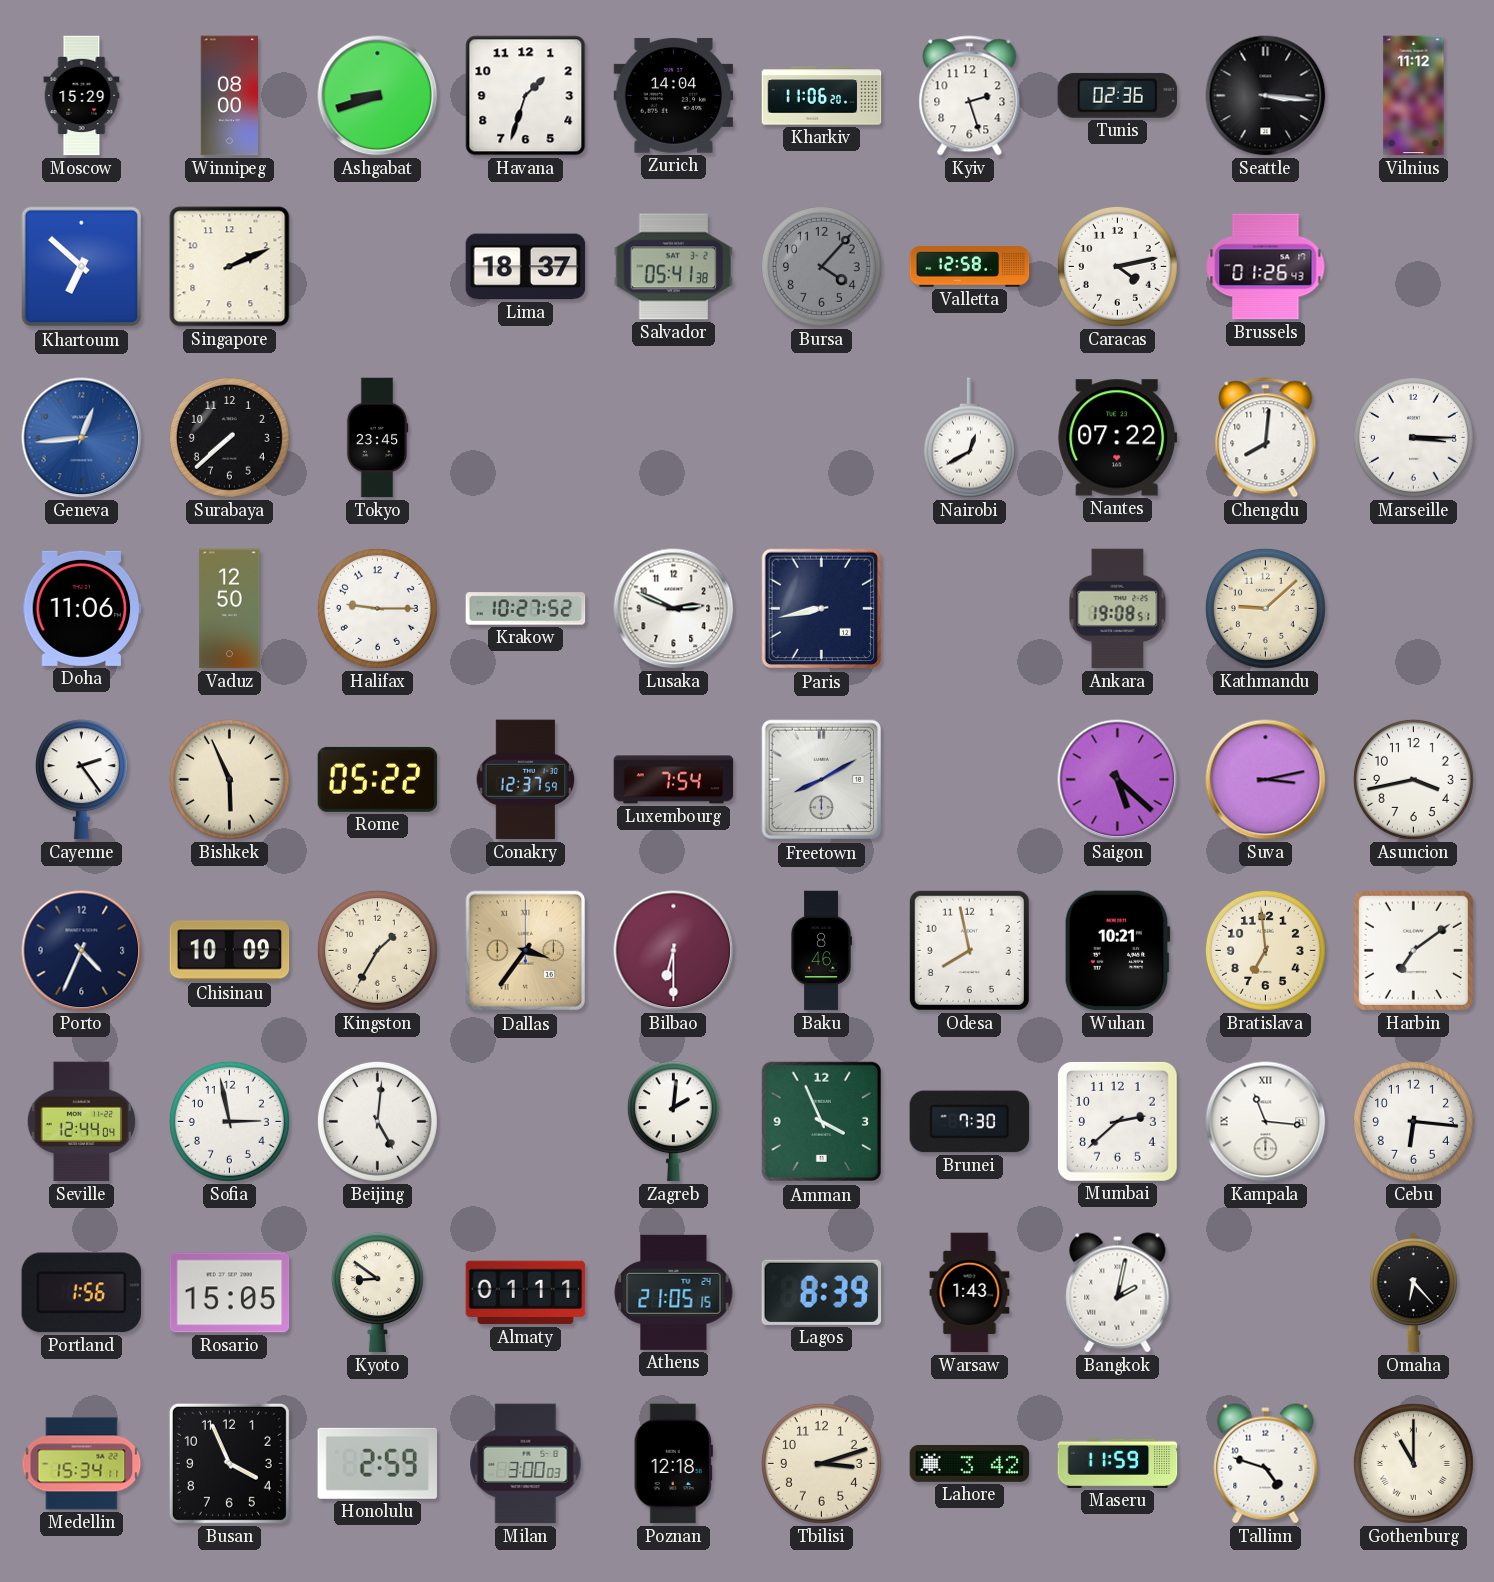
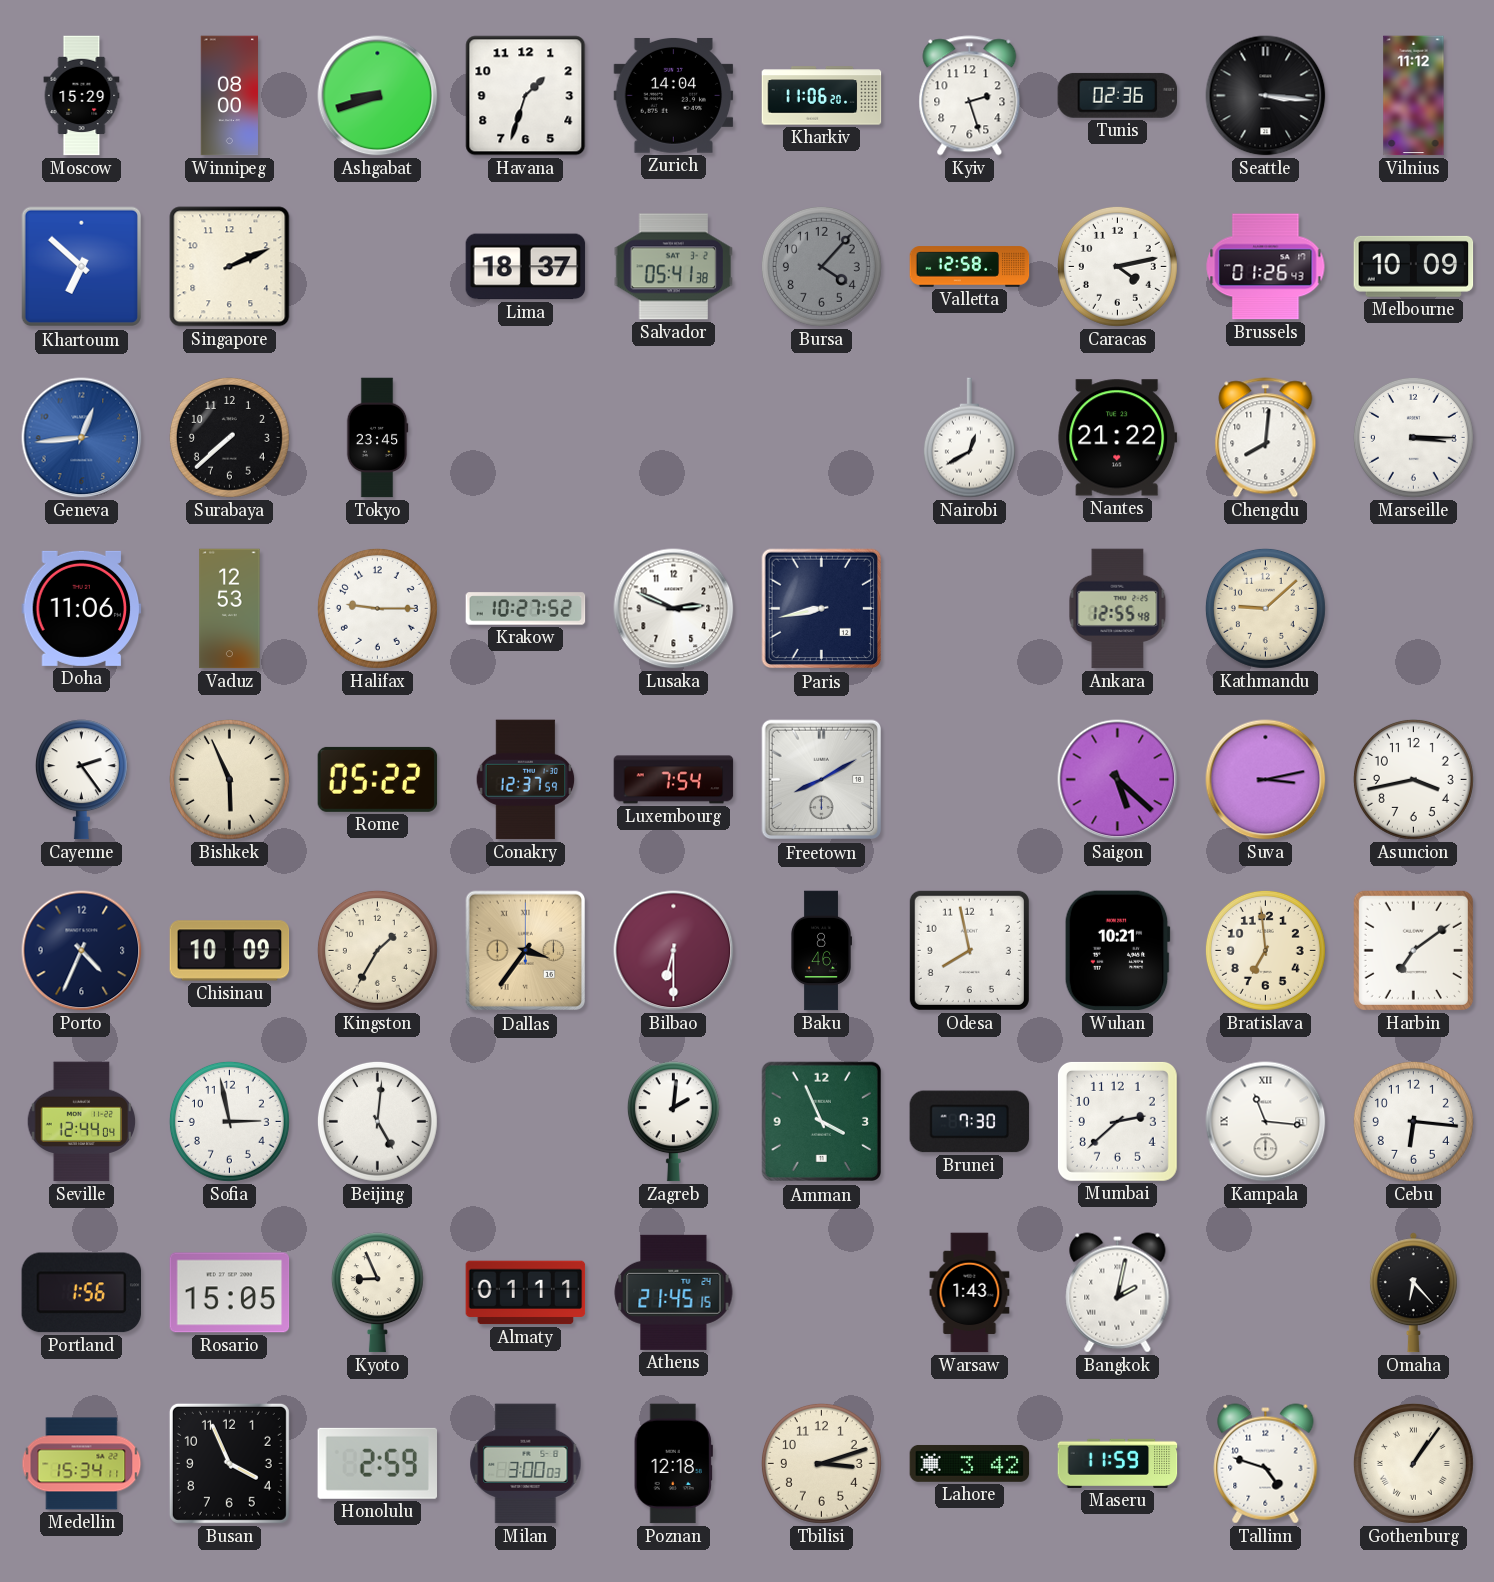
Melbourne: none -> 10:09 (1414, 266)
Nantes: 07:22 -> 21:22 (1118, 438)
Vaduz: 12:50 -> 12:53 (230, 609)
Ankara: 19:08 -> 12:55 (1118, 609)
Kyoto: 8:51 -> 8:56 (377, 1293)
Athens: 21:05 -> 21:45 (674, 1292)
Lagos: 8:39 -> none (821, 1292)
Gothenburg: 11:00 -> 1:06 (1413, 1463)
